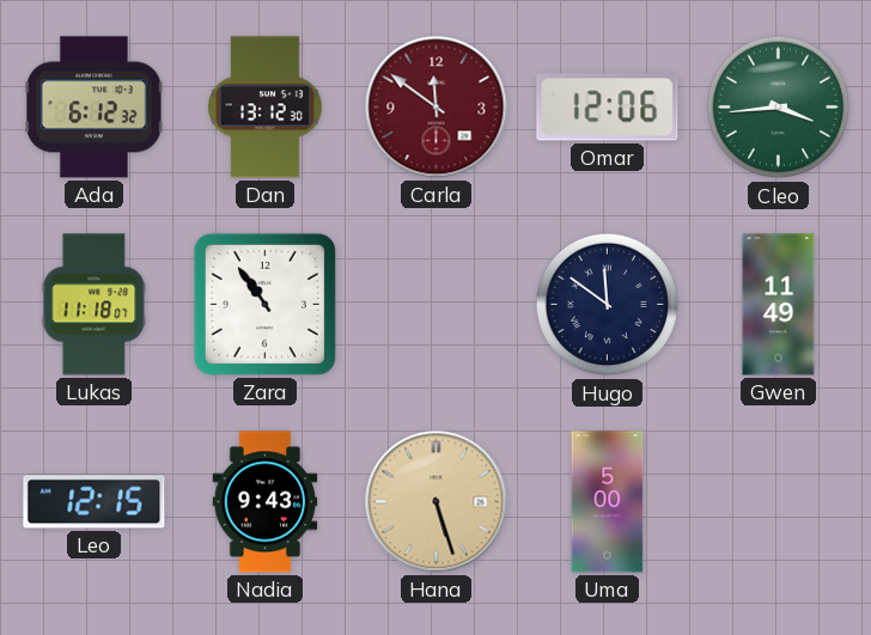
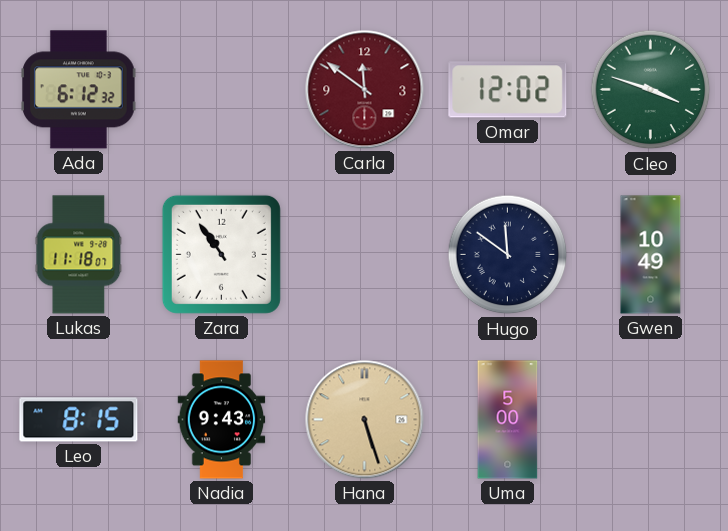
Dan: 13:12 -> none (266, 108)
Omar: 12:06 -> 12:02 (508, 90)
Cleo: 3:44 -> 3:48 (651, 90)
Gwen: 11:49 -> 10:49 (651, 255)
Leo: 12:15 -> 8:15 (79, 420)
